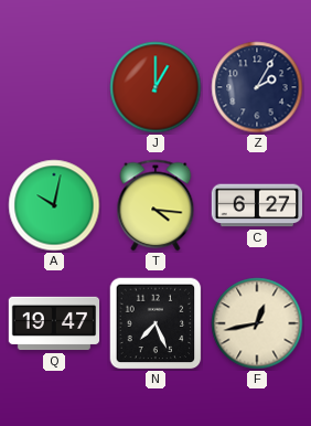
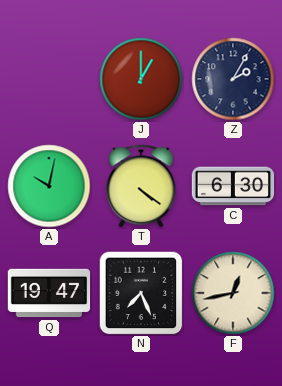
T: 4:16 -> 4:21 (141, 186)
C: 6:27 -> 6:30 (233, 186)
